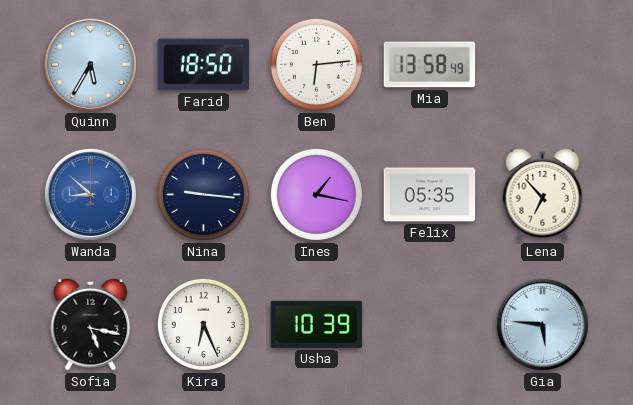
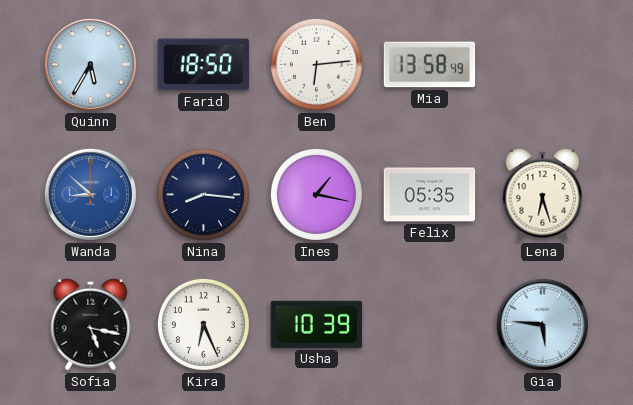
Nina: 9:16 -> 8:16 (203, 194)
Lena: 6:53 -> 6:27 (543, 194)
